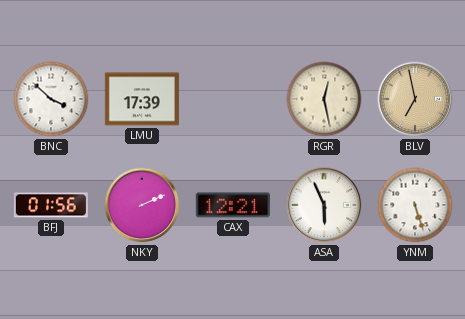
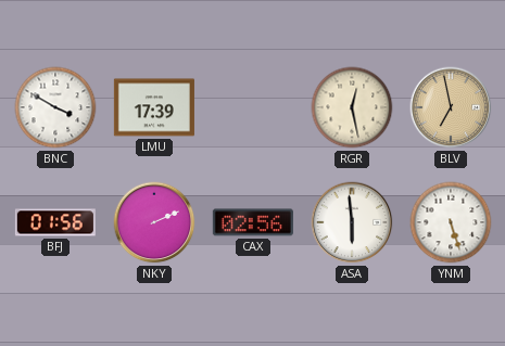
BNC: 3:52 -> 3:50 (55, 107)
CAX: 12:21 -> 02:56 (253, 222)
ASA: 5:56 -> 5:59 (352, 222)
